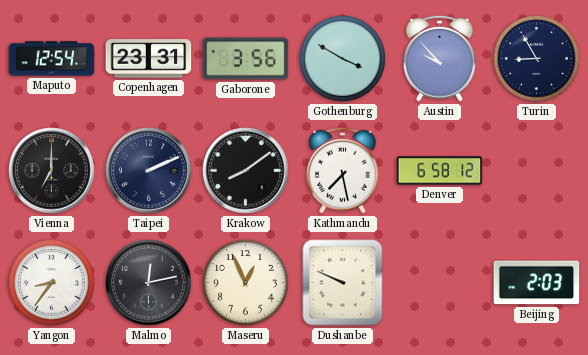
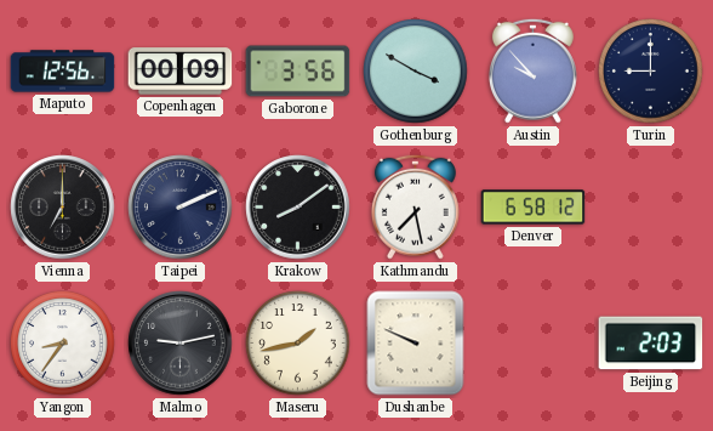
Maputo: 12:54 -> 12:56 (63, 72)
Copenhagen: 23:31 -> 00:09 (181, 72)
Turin: 8:55 -> 9:00 (651, 72)
Malmo: 12:13 -> 9:13 (181, 344)
Maseru: 12:56 -> 1:43 (298, 344)
